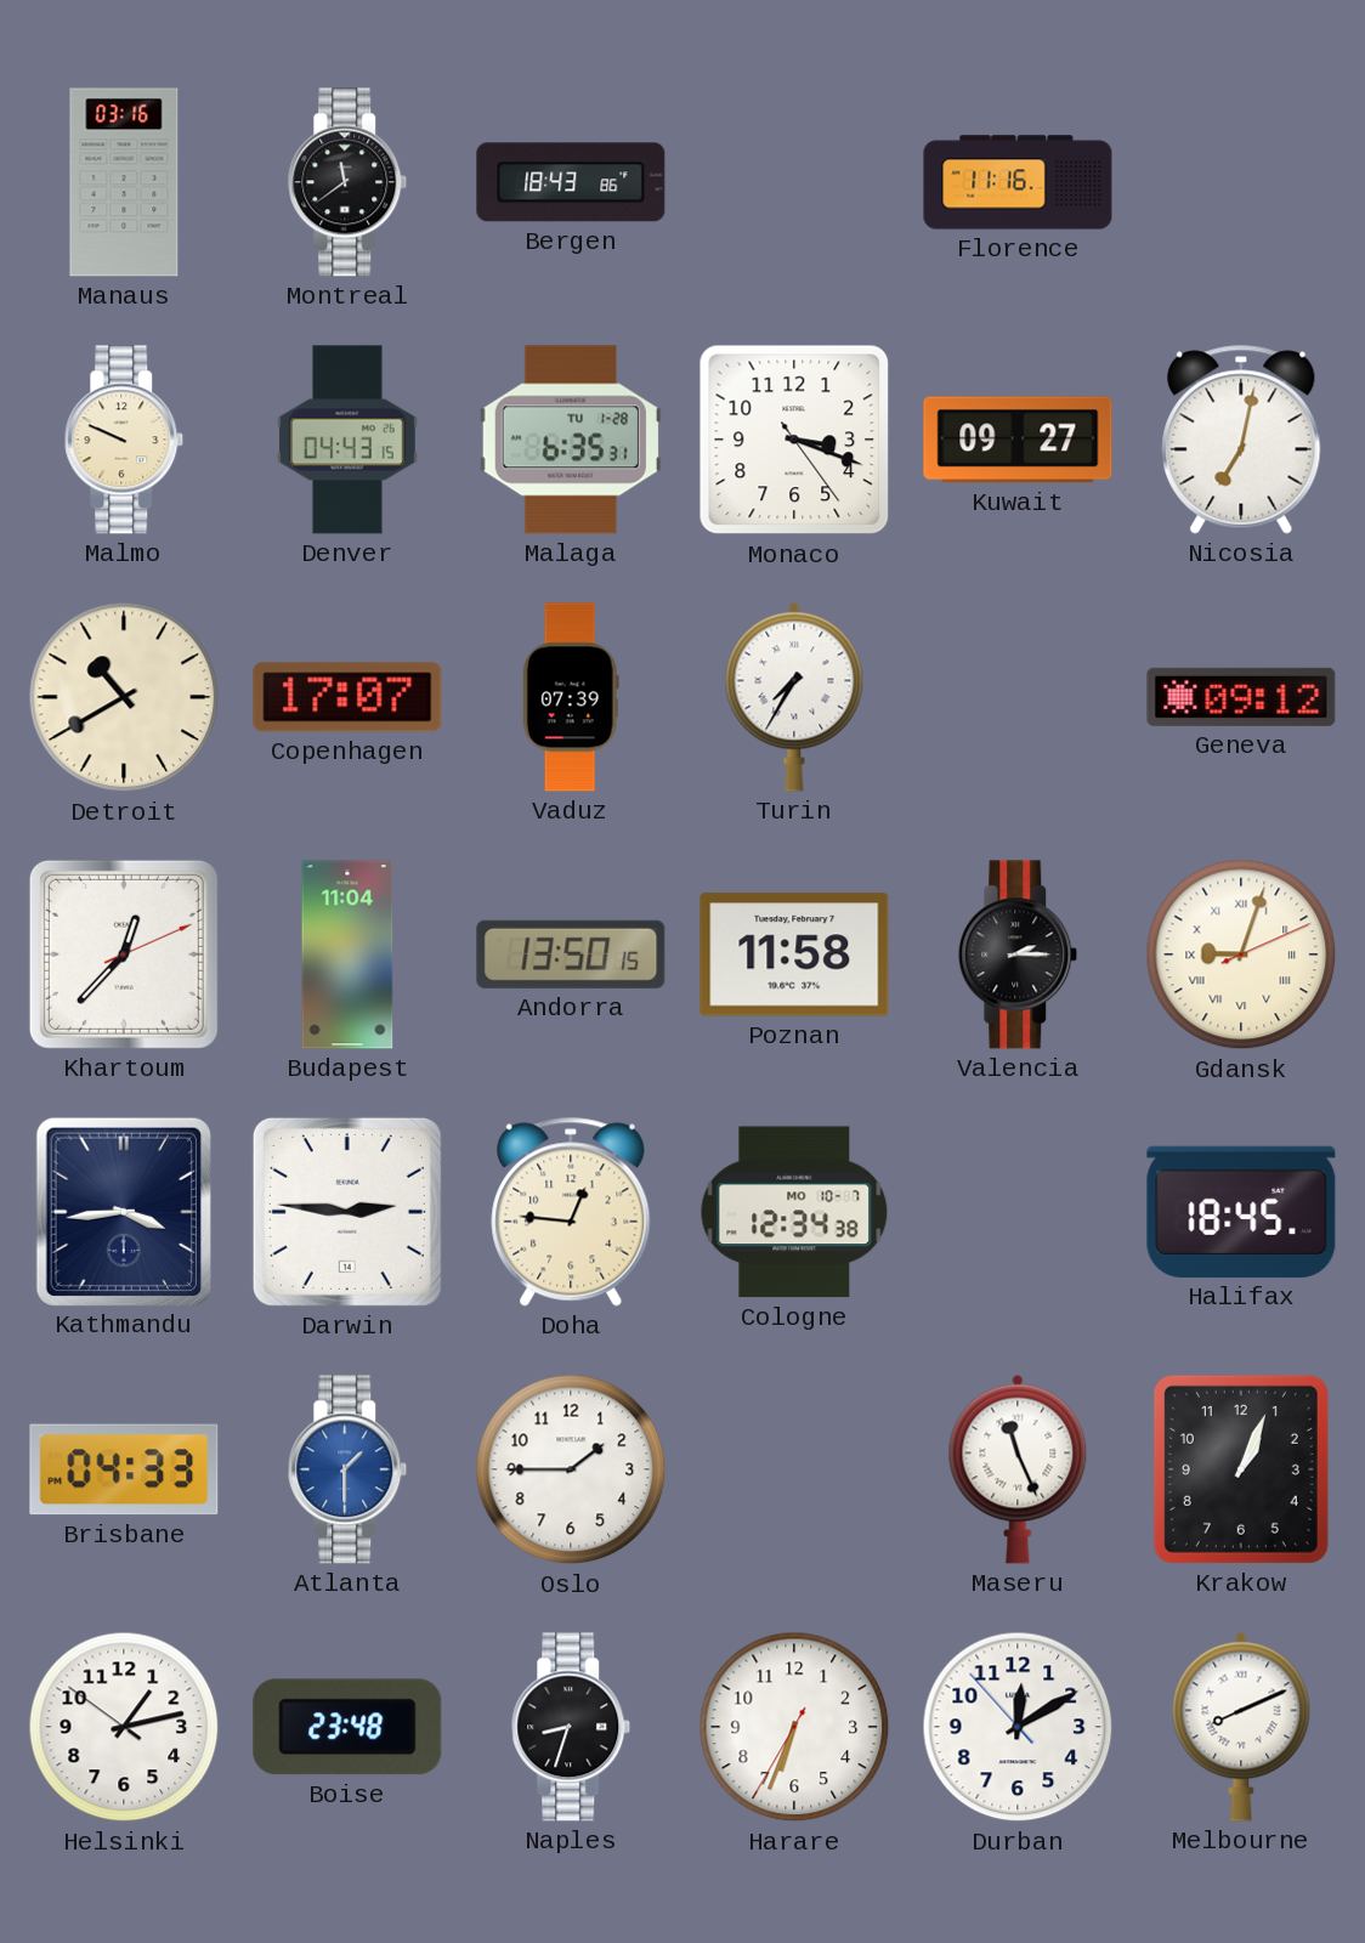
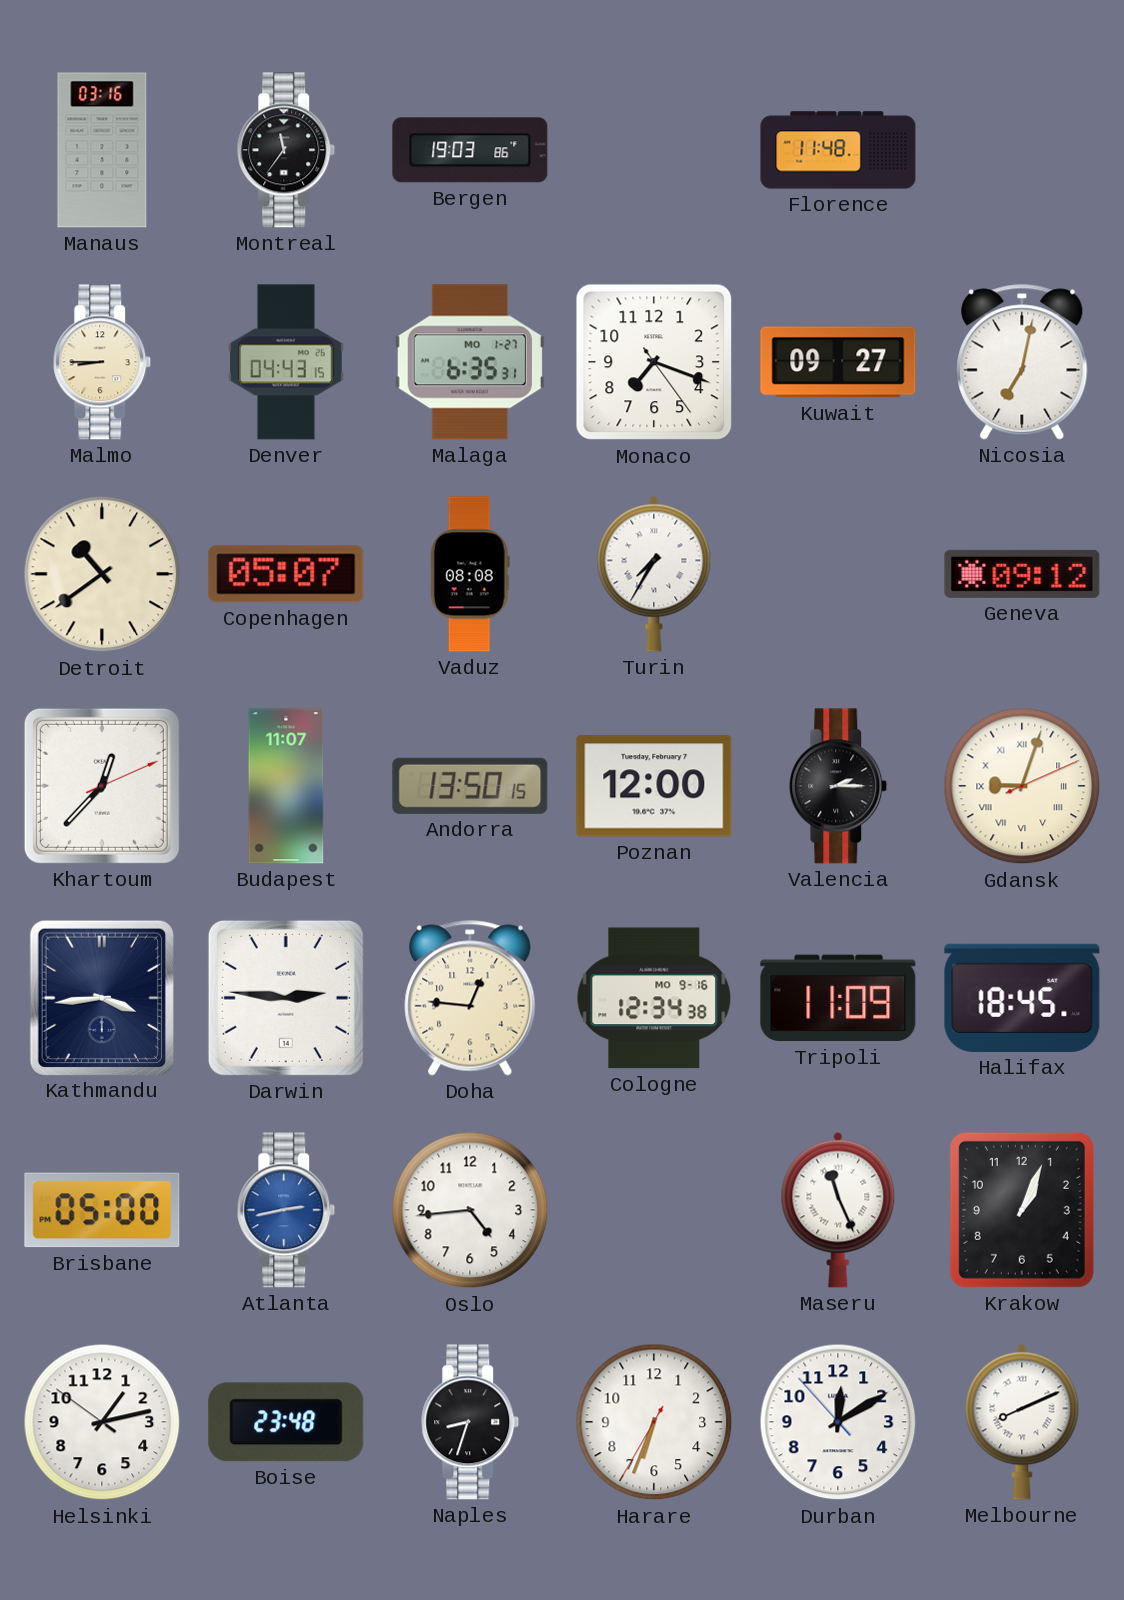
Montreal: 11:39 -> 11:36 (286, 150)
Bergen: 18:43 -> 19:03 (470, 150)
Florence: 11:16 -> 11:48 (838, 150)
Malmo: 9:49 -> 8:45 (102, 362)
Malaga date: TU 1-28 -> MO 1-27 (470, 362)
Monaco: 3:18 -> 7:18 (654, 362)
Detroit: 10:40 -> 10:39 (102, 574)
Copenhagen: 17:07 -> 05:07 (286, 574)
Vaduz: 07:39 -> 08:08 (470, 574)
Budapest: 11:04 -> 11:07 (286, 786)
Poznan: 11:58 -> 12:00 (654, 786)
Cologne date: MO 10-7 -> MO 9-16 (654, 998)
Tripoli: none -> 11:09 (838, 998)
Brisbane: 04:33 -> 05:00 (102, 1210)
Atlanta: 1:30 -> 2:43 (286, 1210)
Oslo: 1:45 -> 4:44 (470, 1210)
